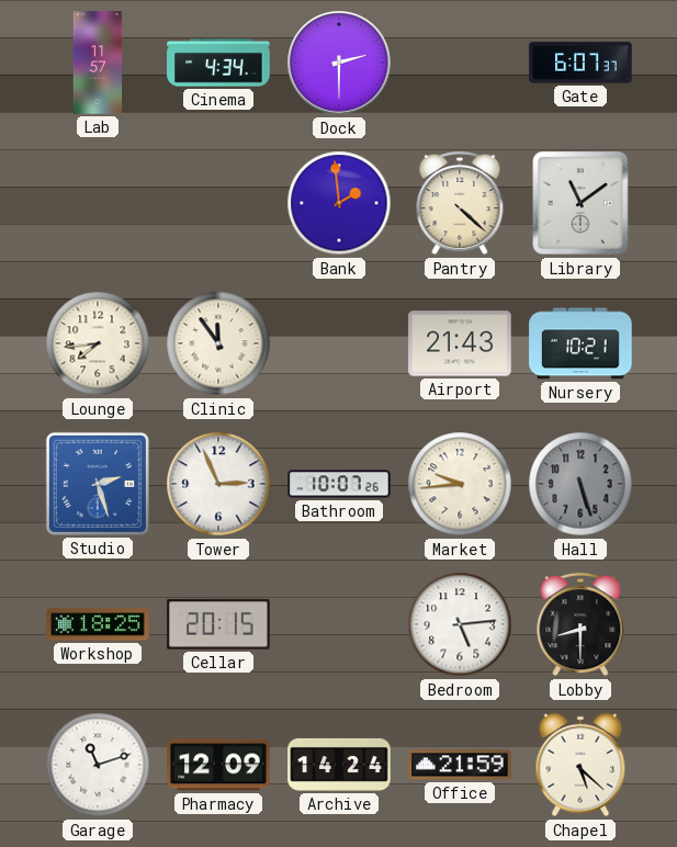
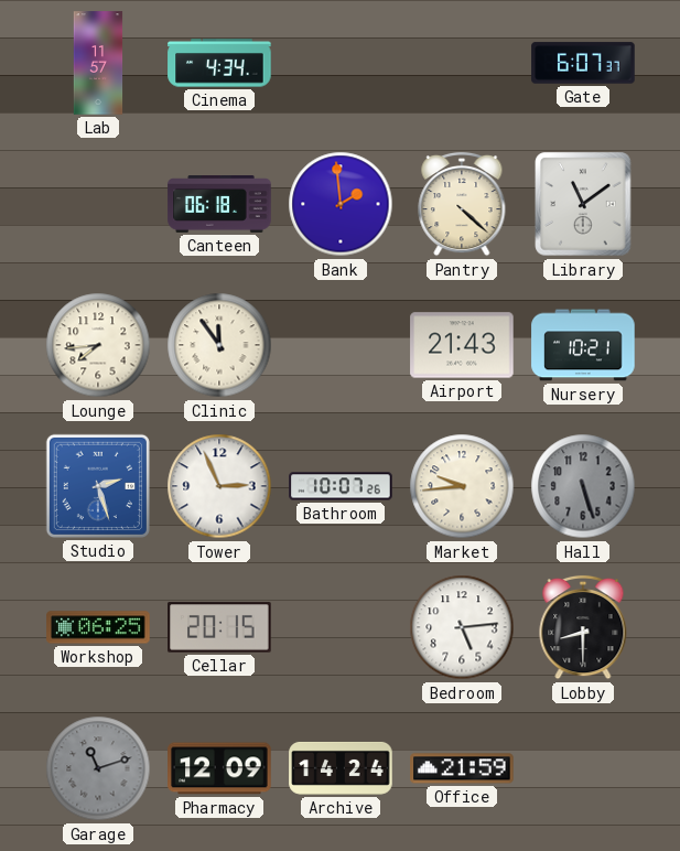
Dock: 2:30 -> none (339, 63)
Canteen: none -> 06:18 (219, 204)
Workshop: 18:25 -> 06:25 (98, 627)
Garage dial: white -> grey (98, 768)
Chapel: 5:22 -> none (580, 765)
